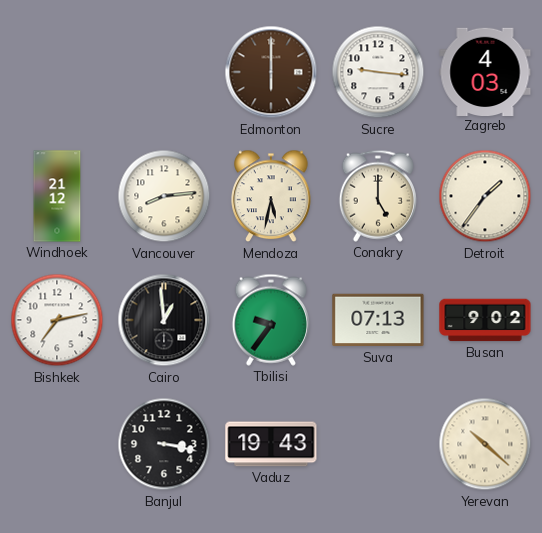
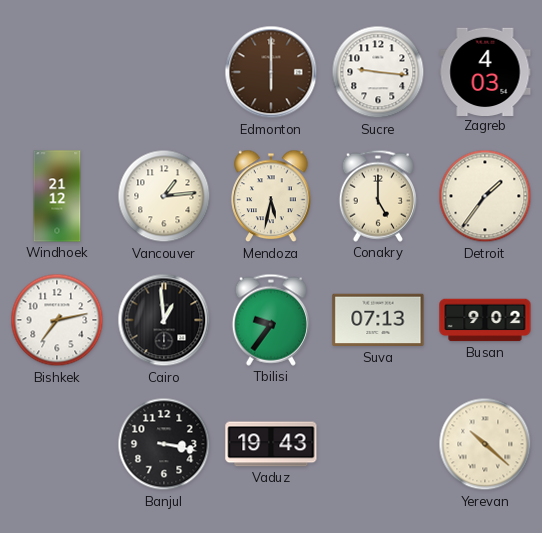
Vancouver: 8:14 -> 1:14 (164, 196)
